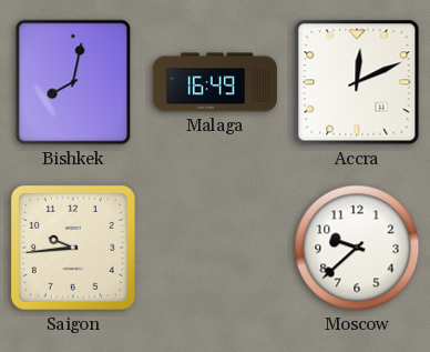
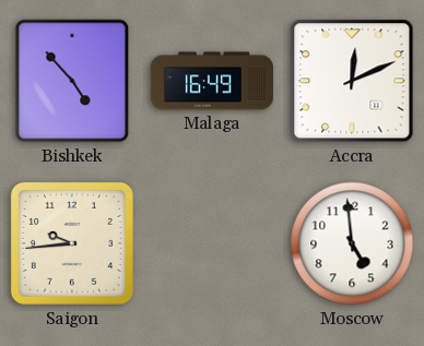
Bishkek: 8:02 -> 4:53 (72, 81)
Moscow: 9:38 -> 4:59 (352, 243)
